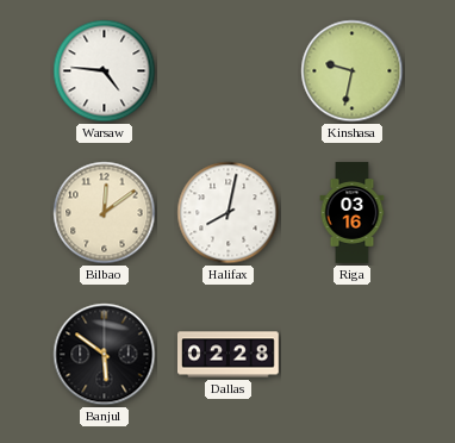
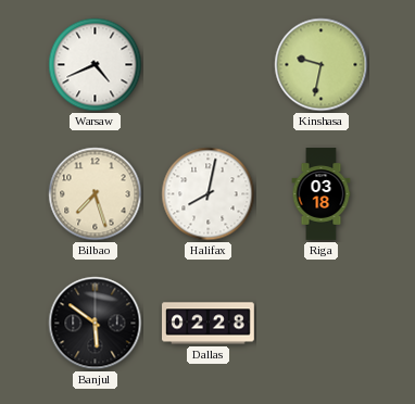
Warsaw: 4:46 -> 4:41 (96, 65)
Bilbao: 12:09 -> 7:27 (96, 194)
Riga: 03:16 -> 03:18 (322, 194)
